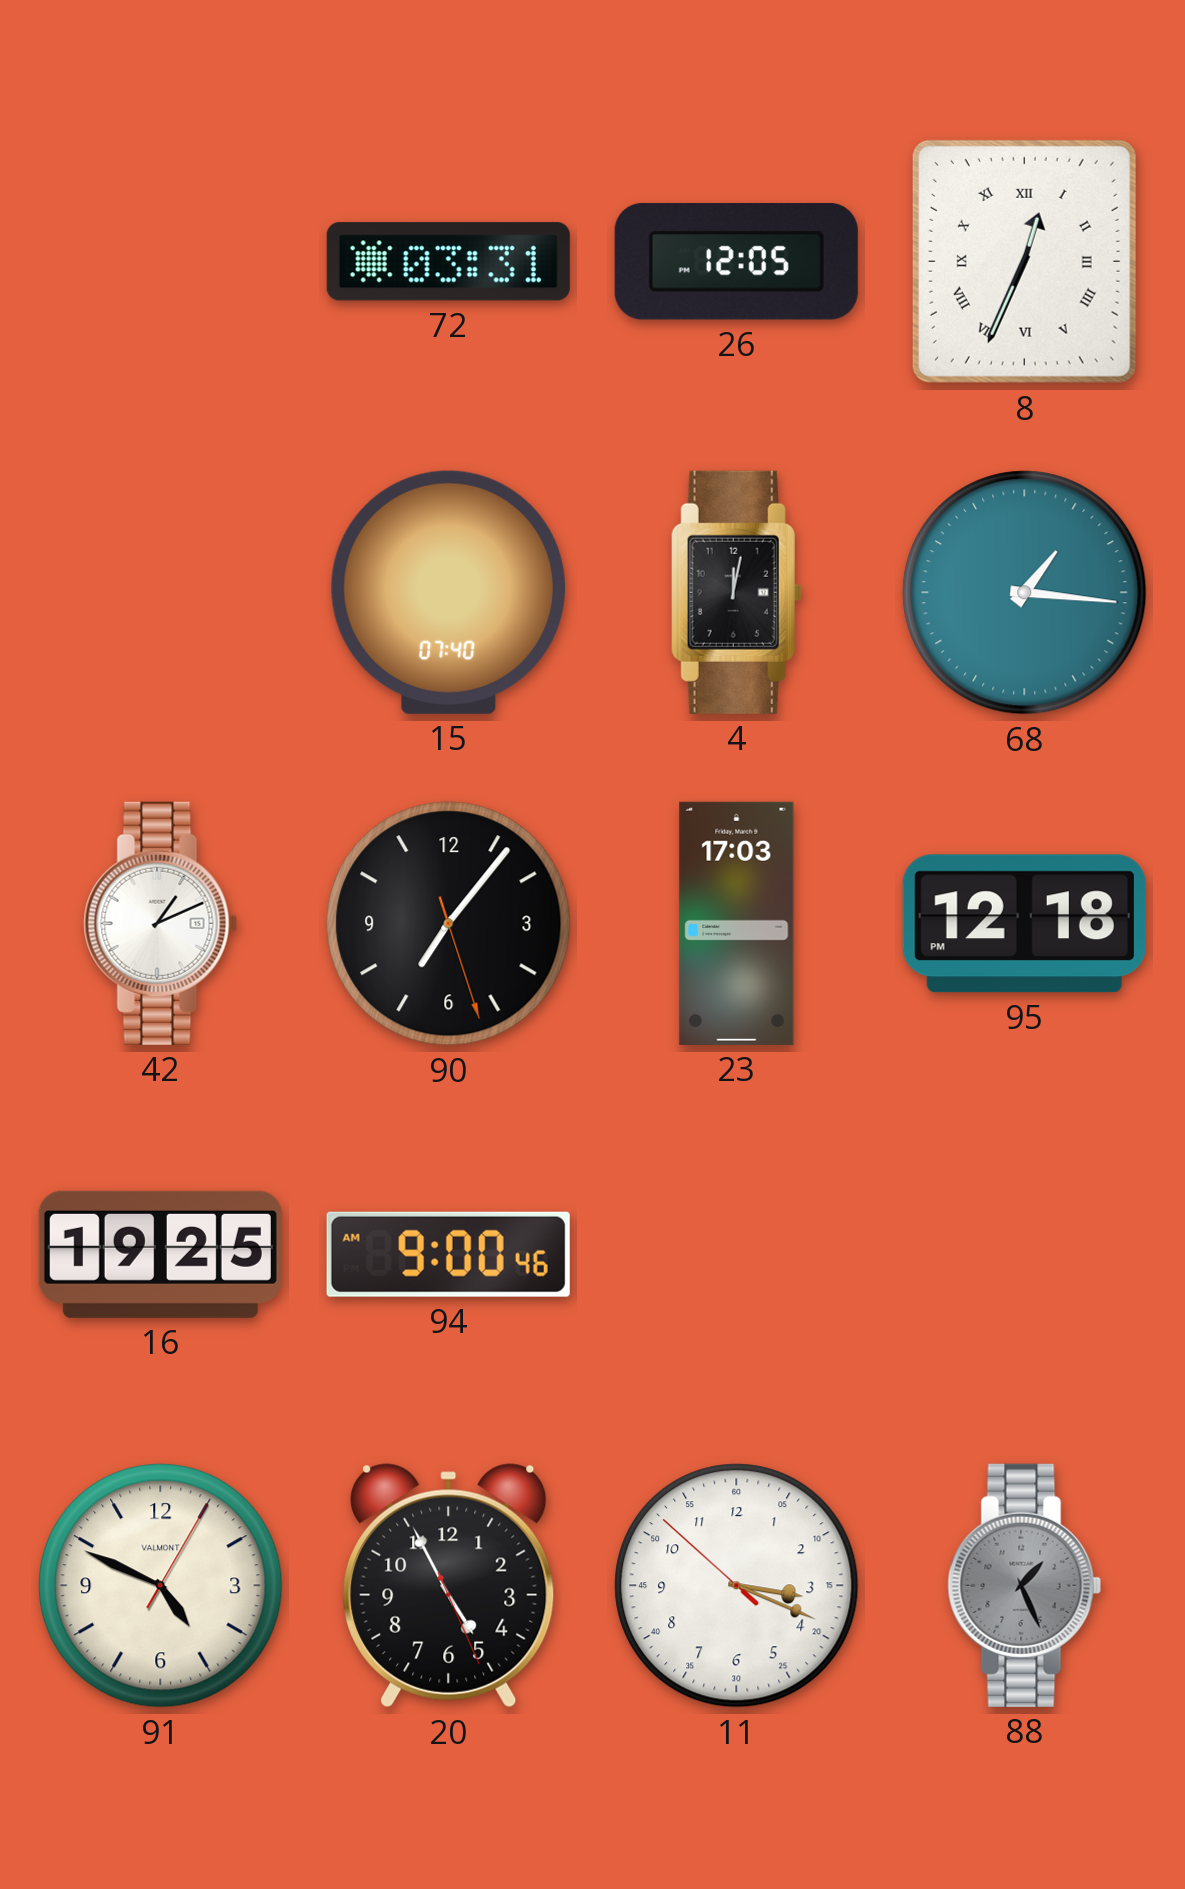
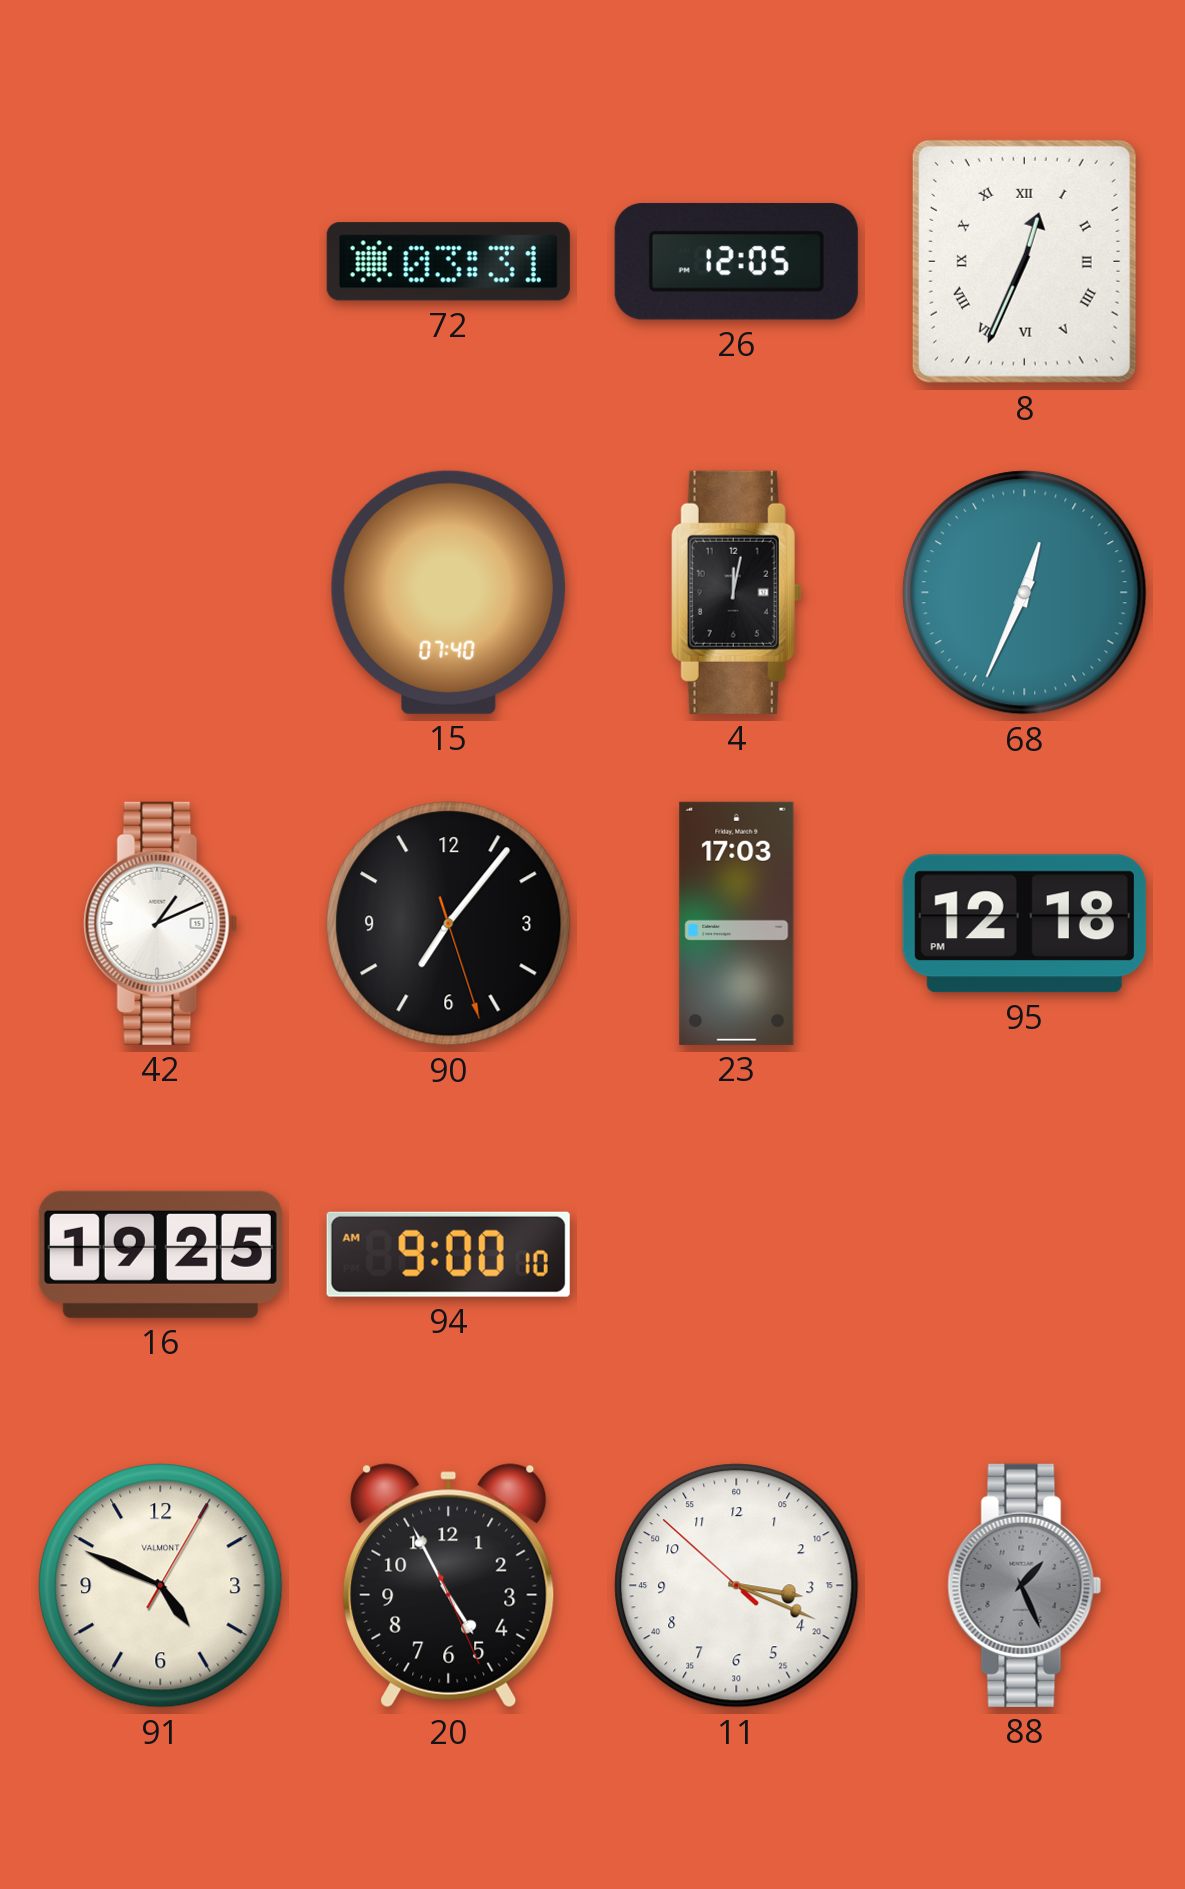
68: 1:16 -> 12:34 (1025, 593)
94: 9:00:46 AM -> 9:00:10 AM (448, 1254)
